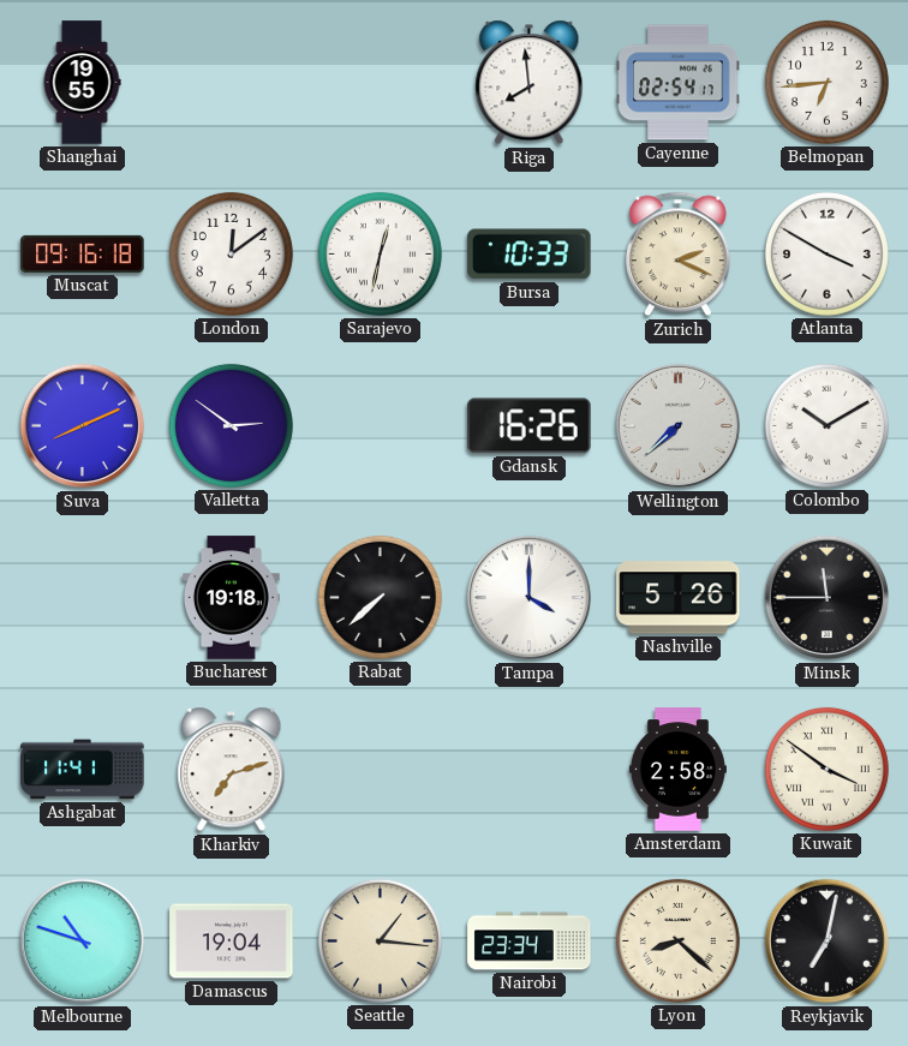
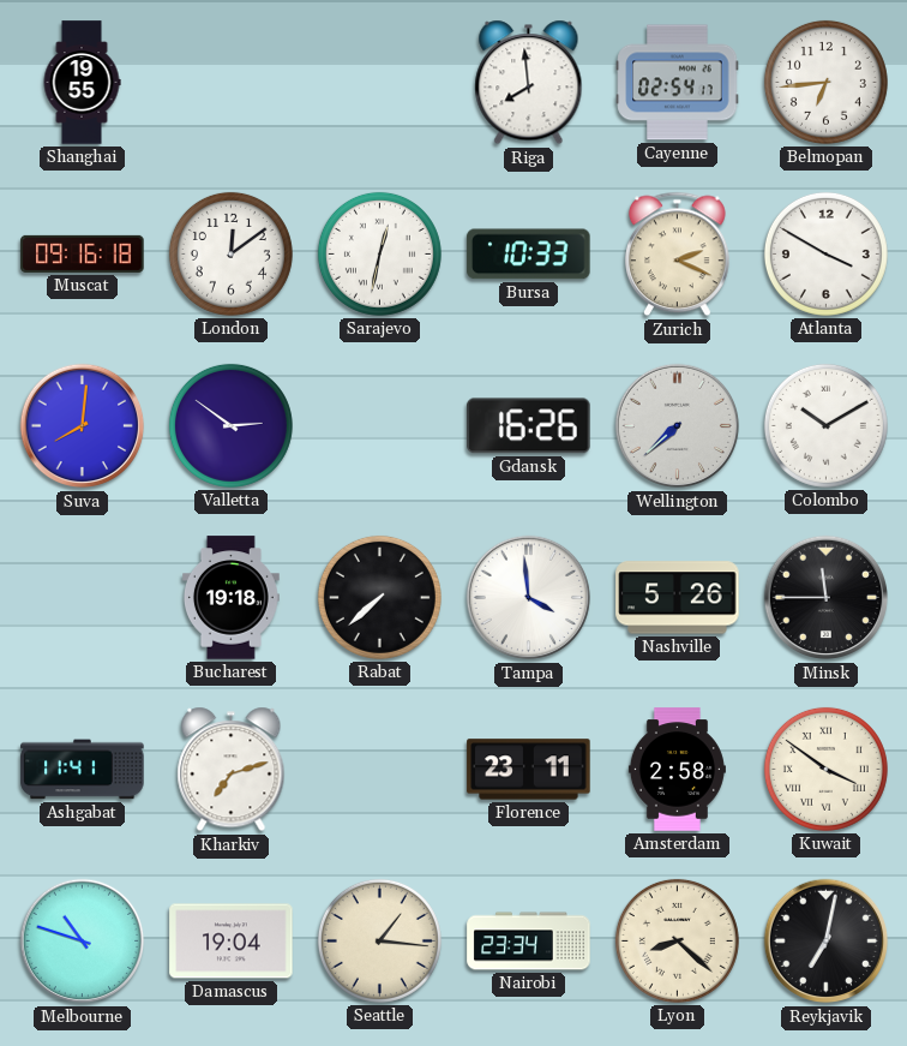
Suva: 8:11 -> 8:01 (83, 426)
Tampa: 4:00 -> 3:59 (529, 598)
Florence: none -> 23:11 (529, 770)
